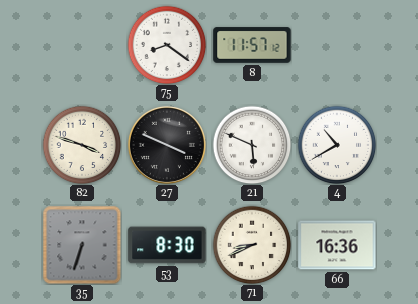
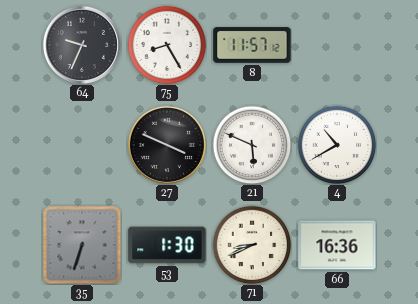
64: none -> 9:34 (82, 45)
75: 8:21 -> 8:25 (167, 45)
82: 3:48 -> none (82, 145)
53: 8:30 -> 1:30 (167, 245)
